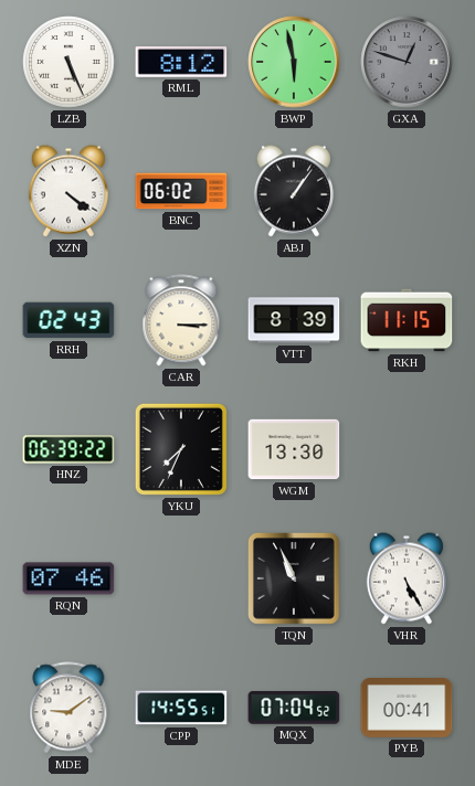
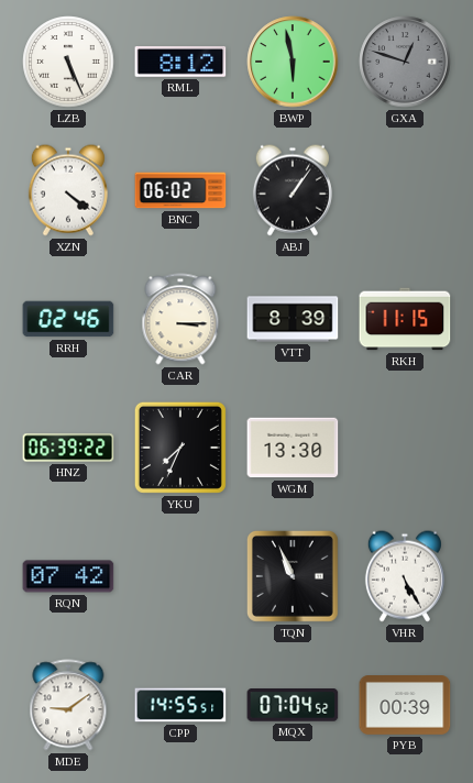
RRH: 02:43 -> 02:46 (68, 319)
RQN: 07:46 -> 07:42 (68, 576)
PYB: 00:41 -> 00:39 (405, 706)
